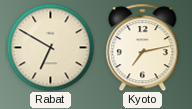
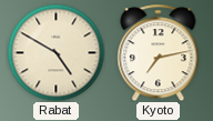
Rabat: 6:50 -> 4:50 (55, 52)
